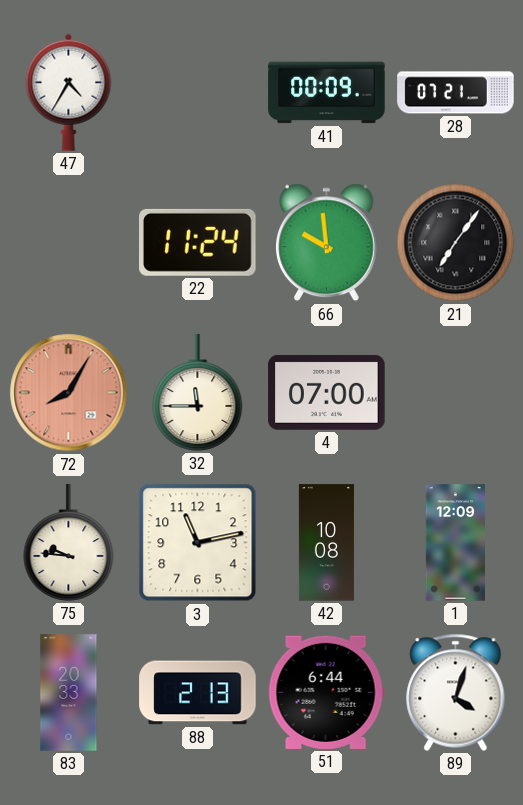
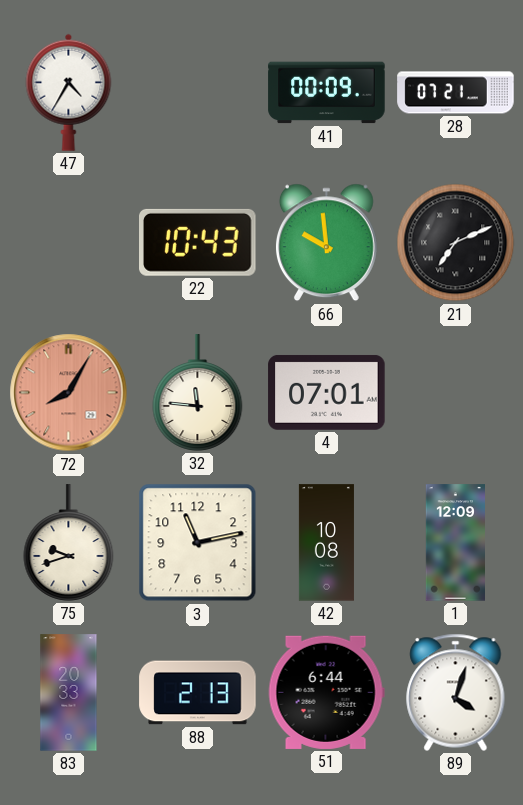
22: 11:24 -> 10:43 (198, 242)
21: 7:06 -> 7:11 (456, 243)
32: 11:45 -> 11:46 (198, 393)
4: 07:00 -> 07:01 (327, 392)
75: 9:46 -> 9:42 (69, 543)
